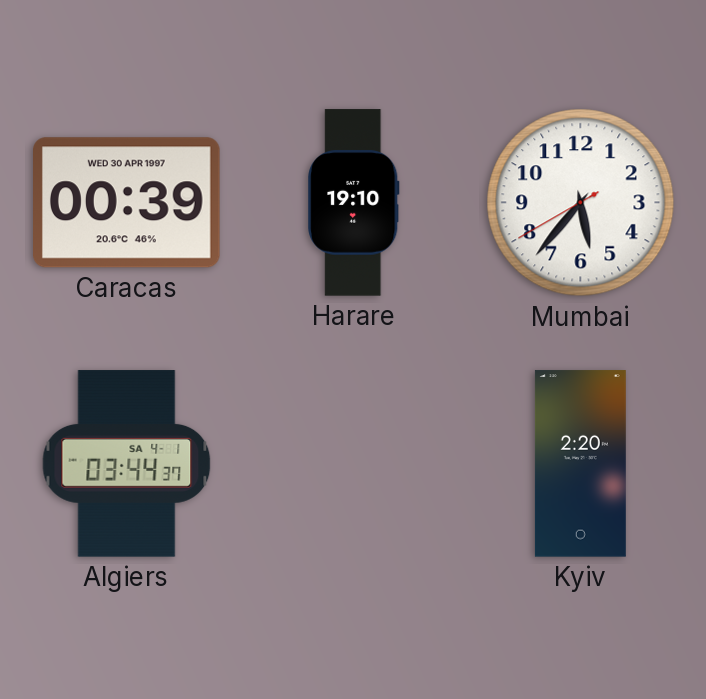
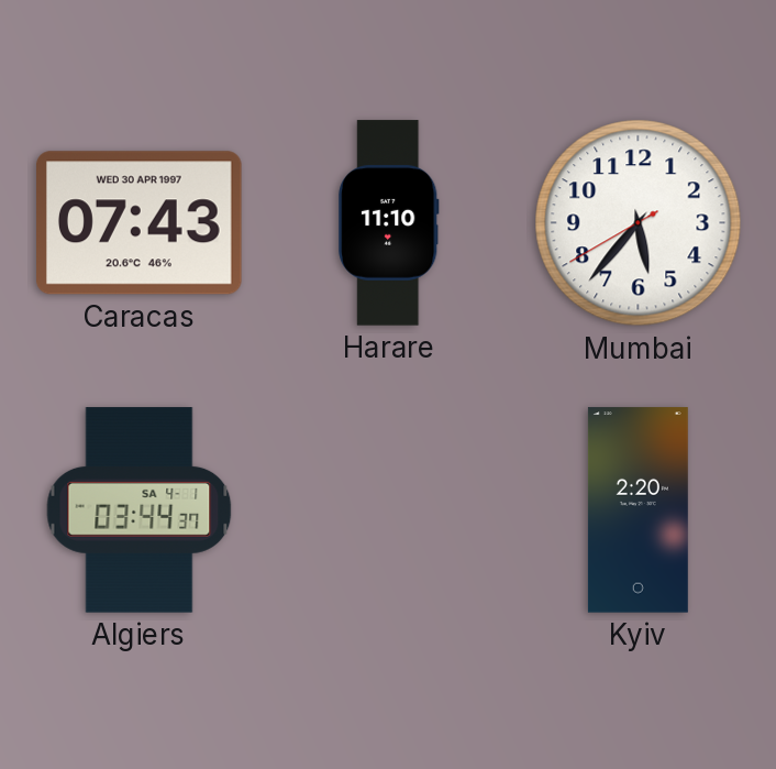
Caracas: 00:39 -> 07:43 (140, 223)
Harare: 19:10 -> 11:10 (389, 223)
